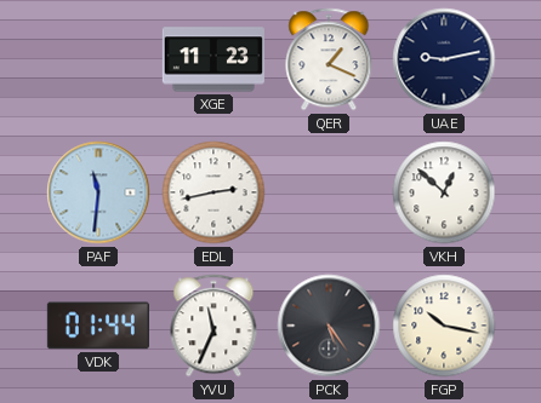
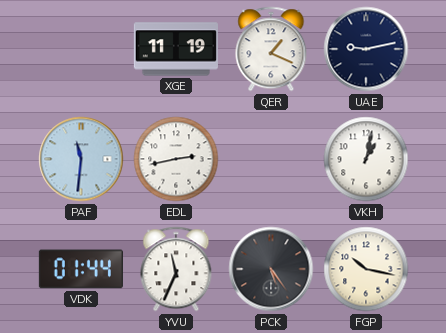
XGE: 11:23 -> 11:19 (176, 49)
VKH: 12:52 -> 1:02 (366, 159)
